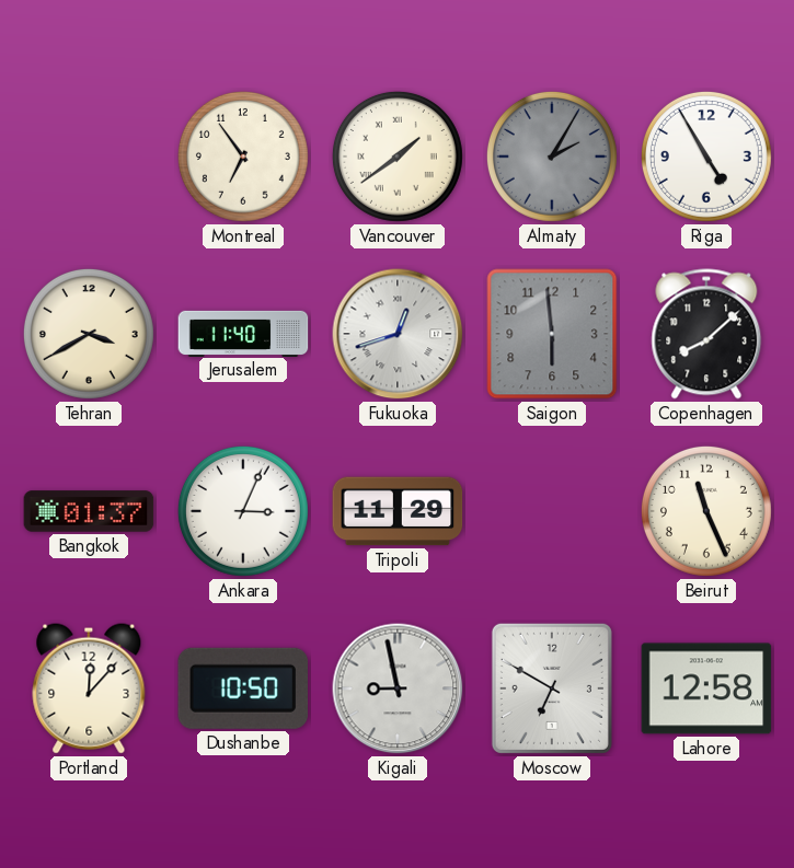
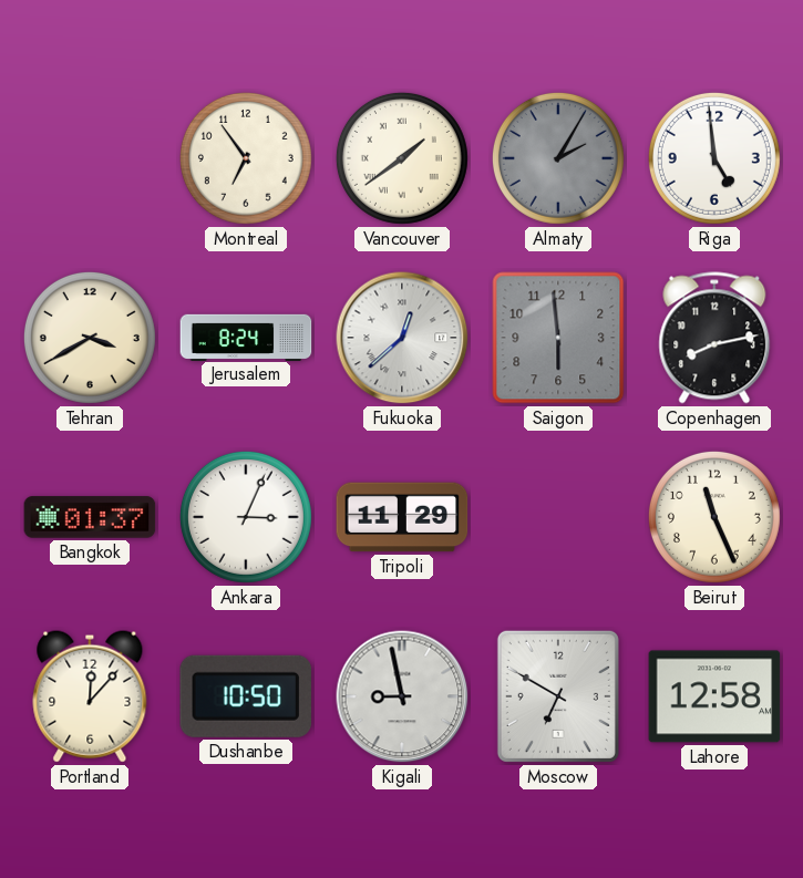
Riga: 4:55 -> 4:59 (714, 158)
Jerusalem: 11:40 -> 8:24 (246, 337)
Fukuoka: 12:42 -> 12:38 (402, 338)
Copenhagen: 8:08 -> 8:13 (714, 338)
